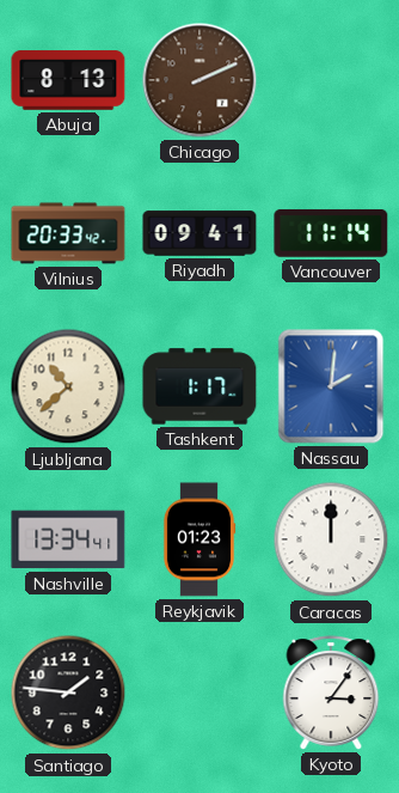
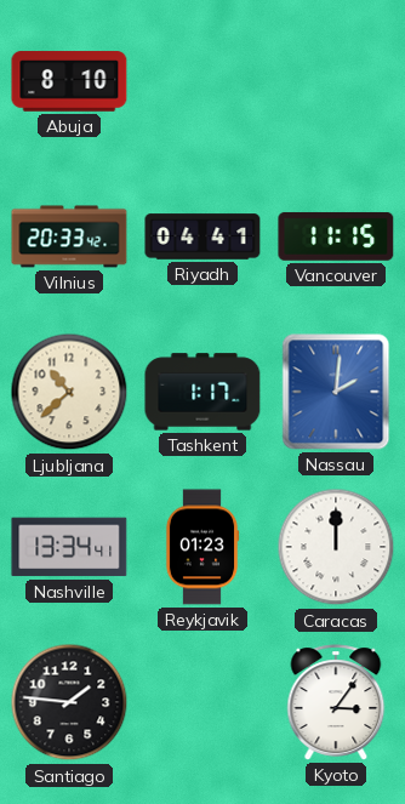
Abuja: 8:13 -> 8:10 (69, 81)
Chicago: 2:11 -> none (199, 80)
Riyadh: 09:41 -> 04:41 (202, 236)
Vancouver: 11:14 -> 11:15 (336, 236)
